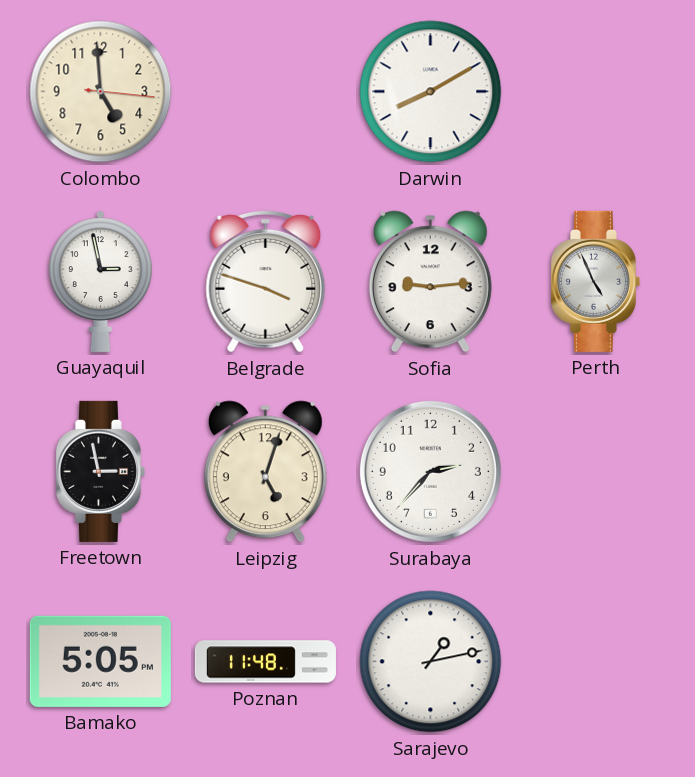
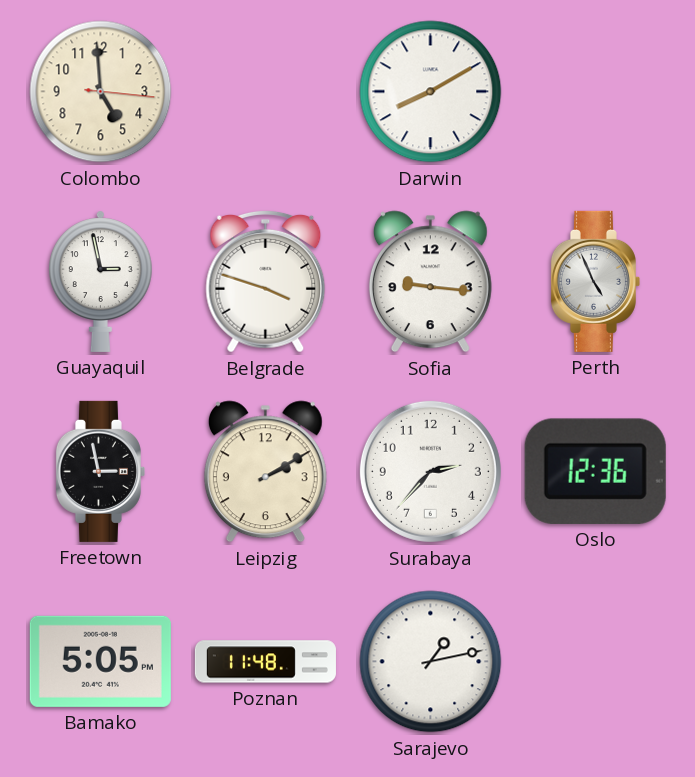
Sofia: 9:14 -> 9:16 (430, 282)
Leipzig: 5:03 -> 2:10 (265, 472)
Oslo: none -> 12:36 (595, 471)
